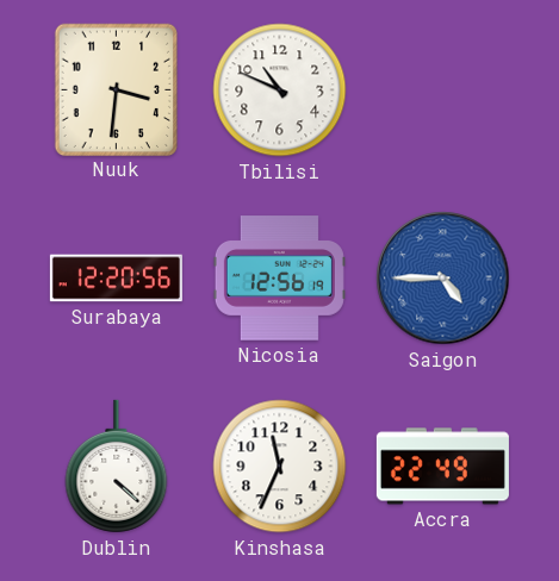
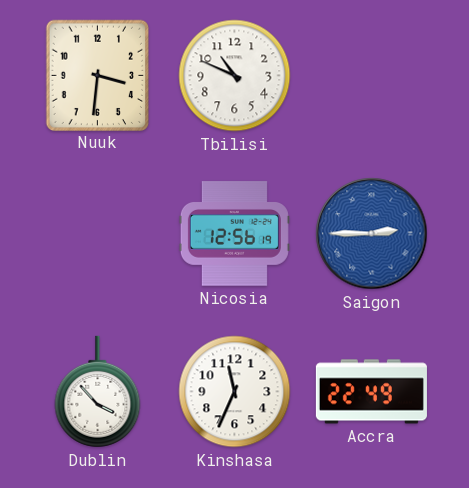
Surabaya: 12:20 -> none (116, 279)
Saigon: 4:45 -> 2:45 (372, 234)
Dublin: 4:22 -> 3:53 (98, 392)
